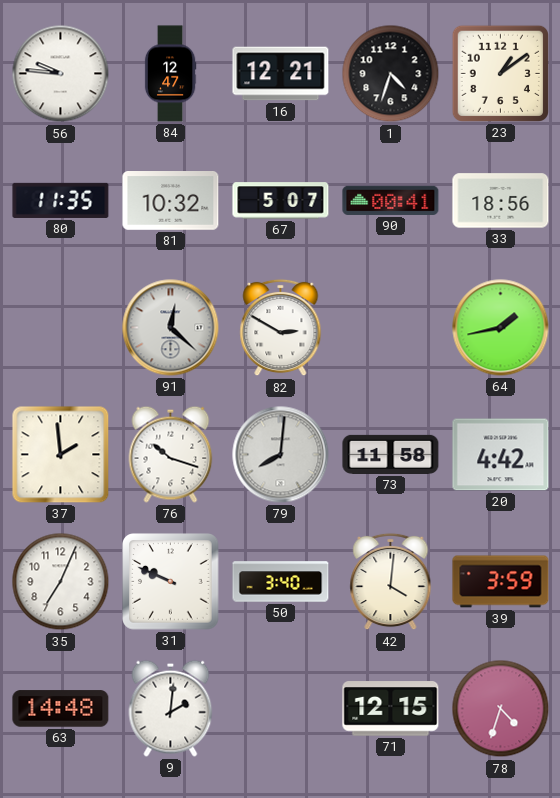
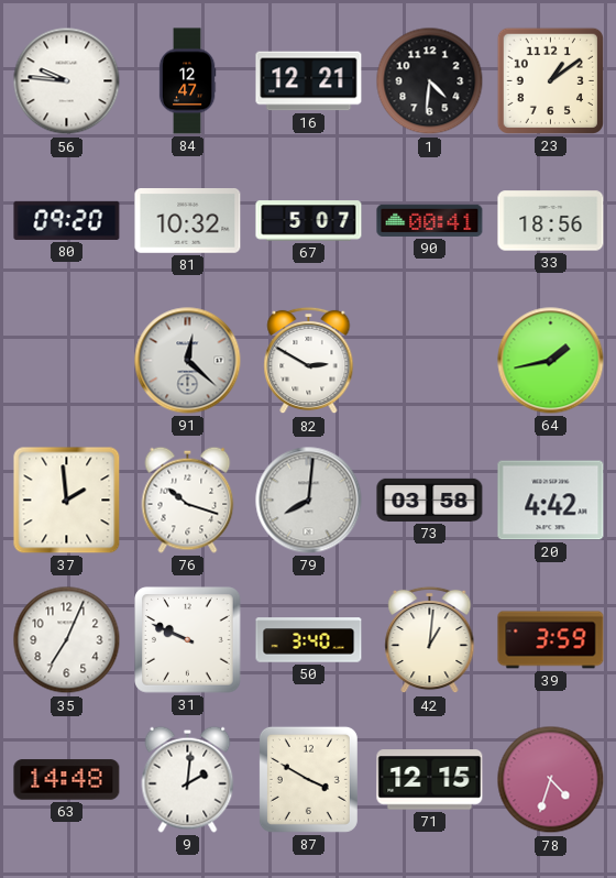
1: 4:33 -> 4:31 (430, 81)
80: 11:35 -> 09:20 (67, 220)
73: 11:58 -> 03:58 (430, 500)
42: 4:01 -> 1:01 (430, 640)
87: none -> 3:50 (308, 779)
